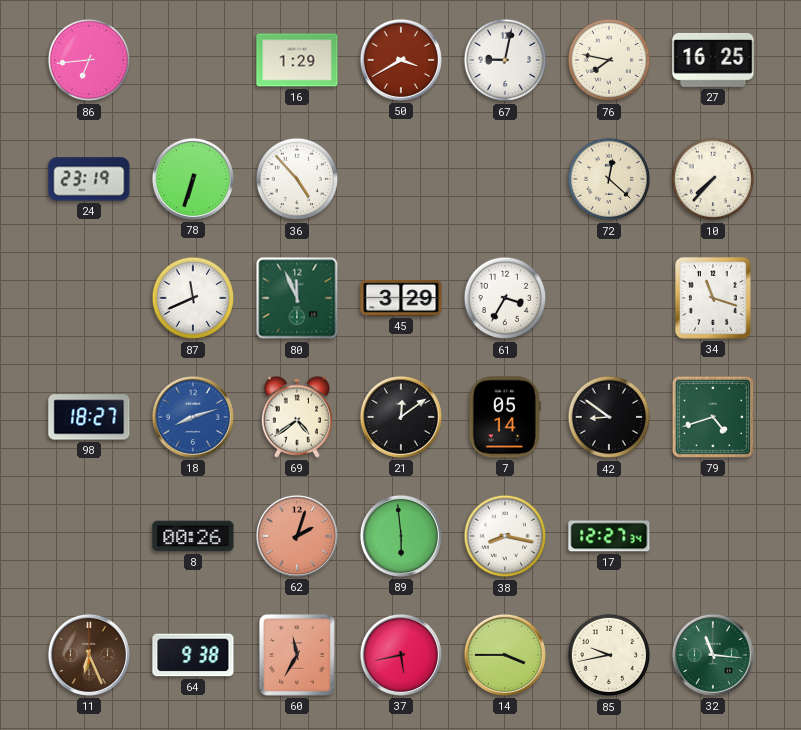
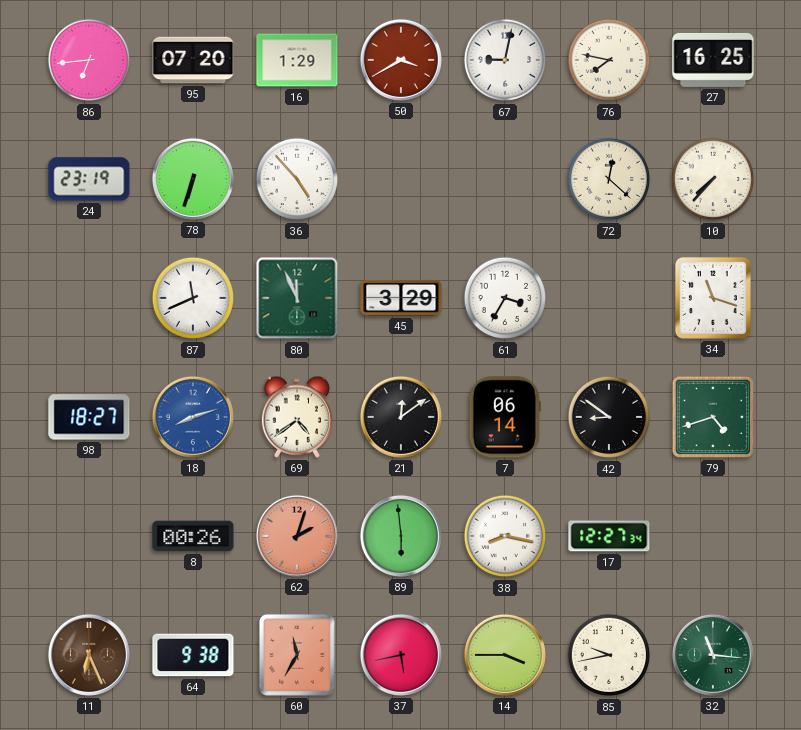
95: none -> 07:20 (193, 60)
7: 05:14 -> 06:14 (505, 417)
